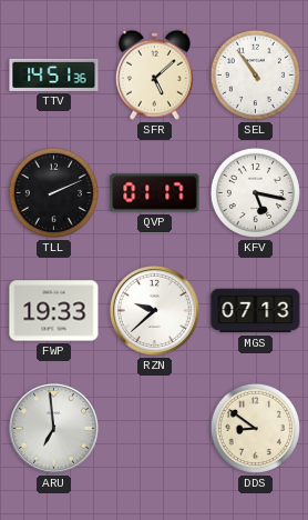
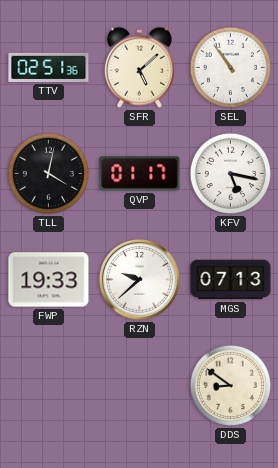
TTV: 14:51 -> 02:51 (49, 67)
TLL: 2:11 -> 4:02 (48, 173)
ARU: 6:59 -> none (53, 428)
